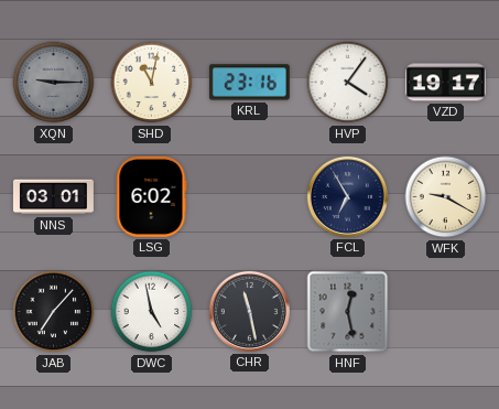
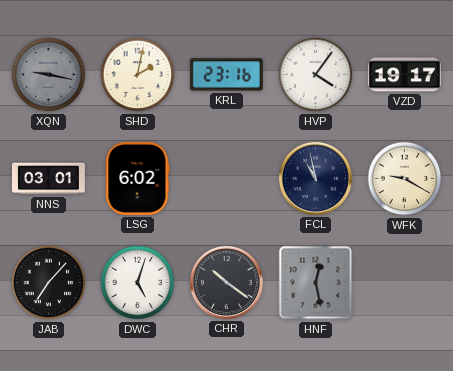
XQN: 9:15 -> 9:17 (49, 75)
SHD: 11:02 -> 2:02 (138, 75)
FCL: 6:55 -> 10:58 (315, 178)
DWC: 4:58 -> 5:03 (138, 283)
CHR: 11:28 -> 10:21 (226, 282)
